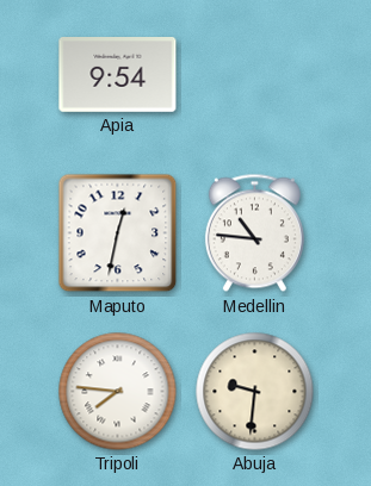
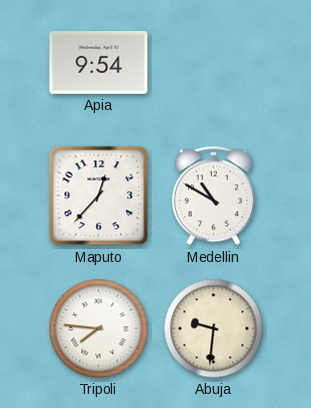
Maputo: 12:32 -> 12:37 (99, 196)
Medellin: 10:46 -> 10:50 (213, 196)
